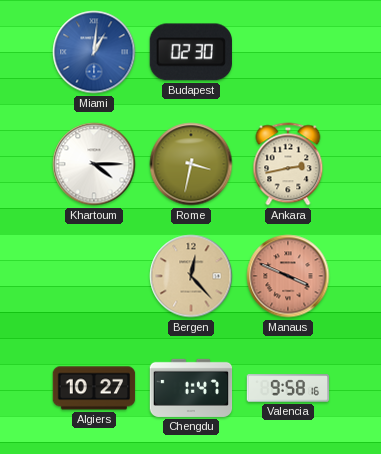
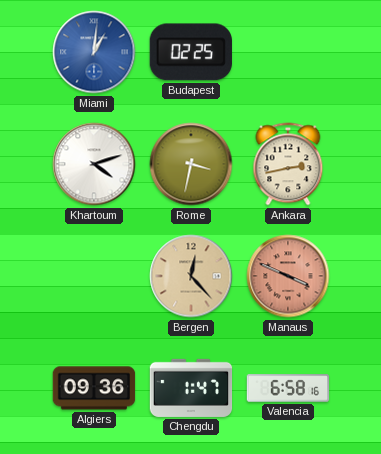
Budapest: 02:30 -> 02:25 (191, 52)
Khartoum: 4:15 -> 4:12 (94, 164)
Algiers: 10:27 -> 09:36 (94, 388)
Valencia: 9:58 -> 6:58 (288, 388)
